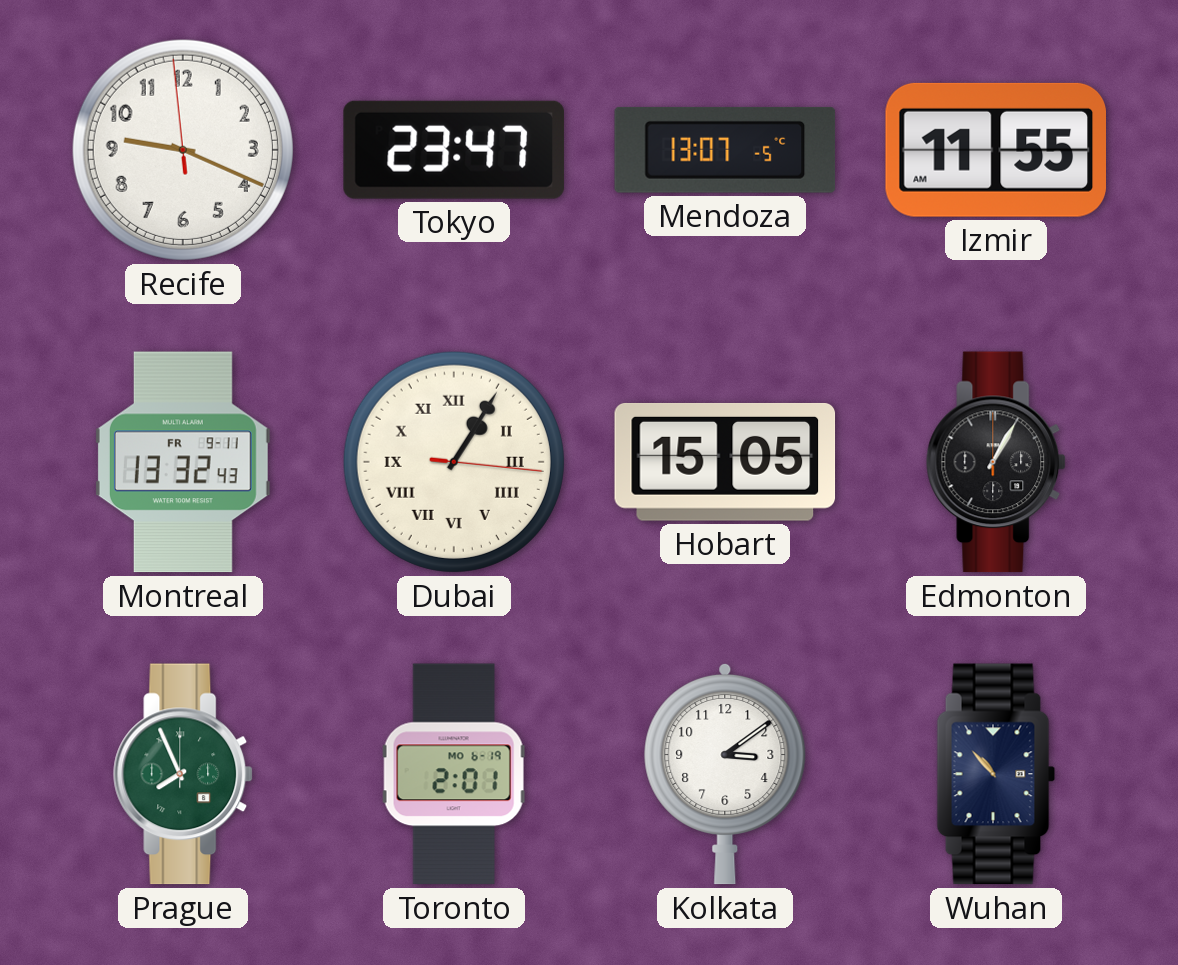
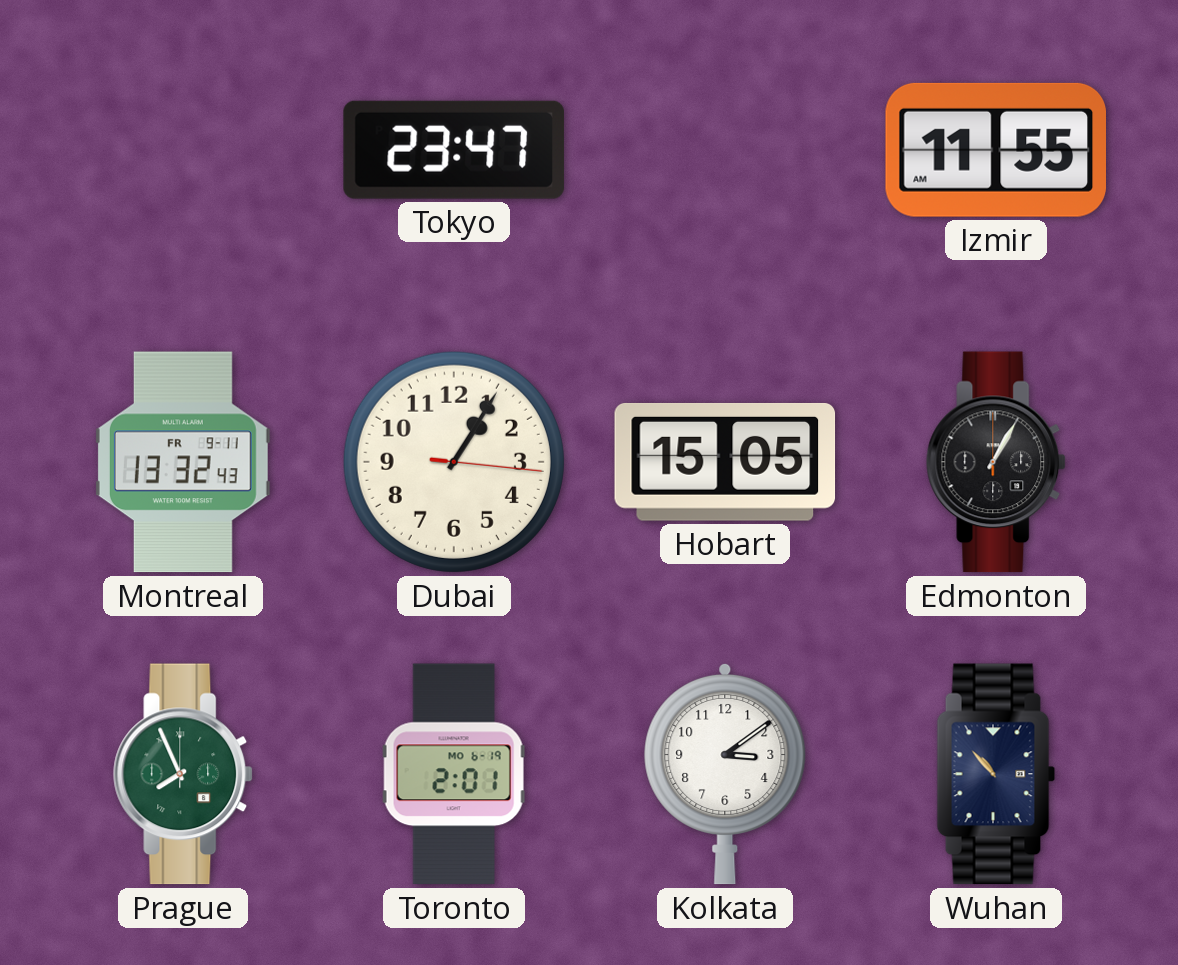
Recife: 9:18 -> none (183, 150)
Mendoza: 13:07 -> none (725, 150)
Dubai numerals: Roman -> Arabic (454, 462)
